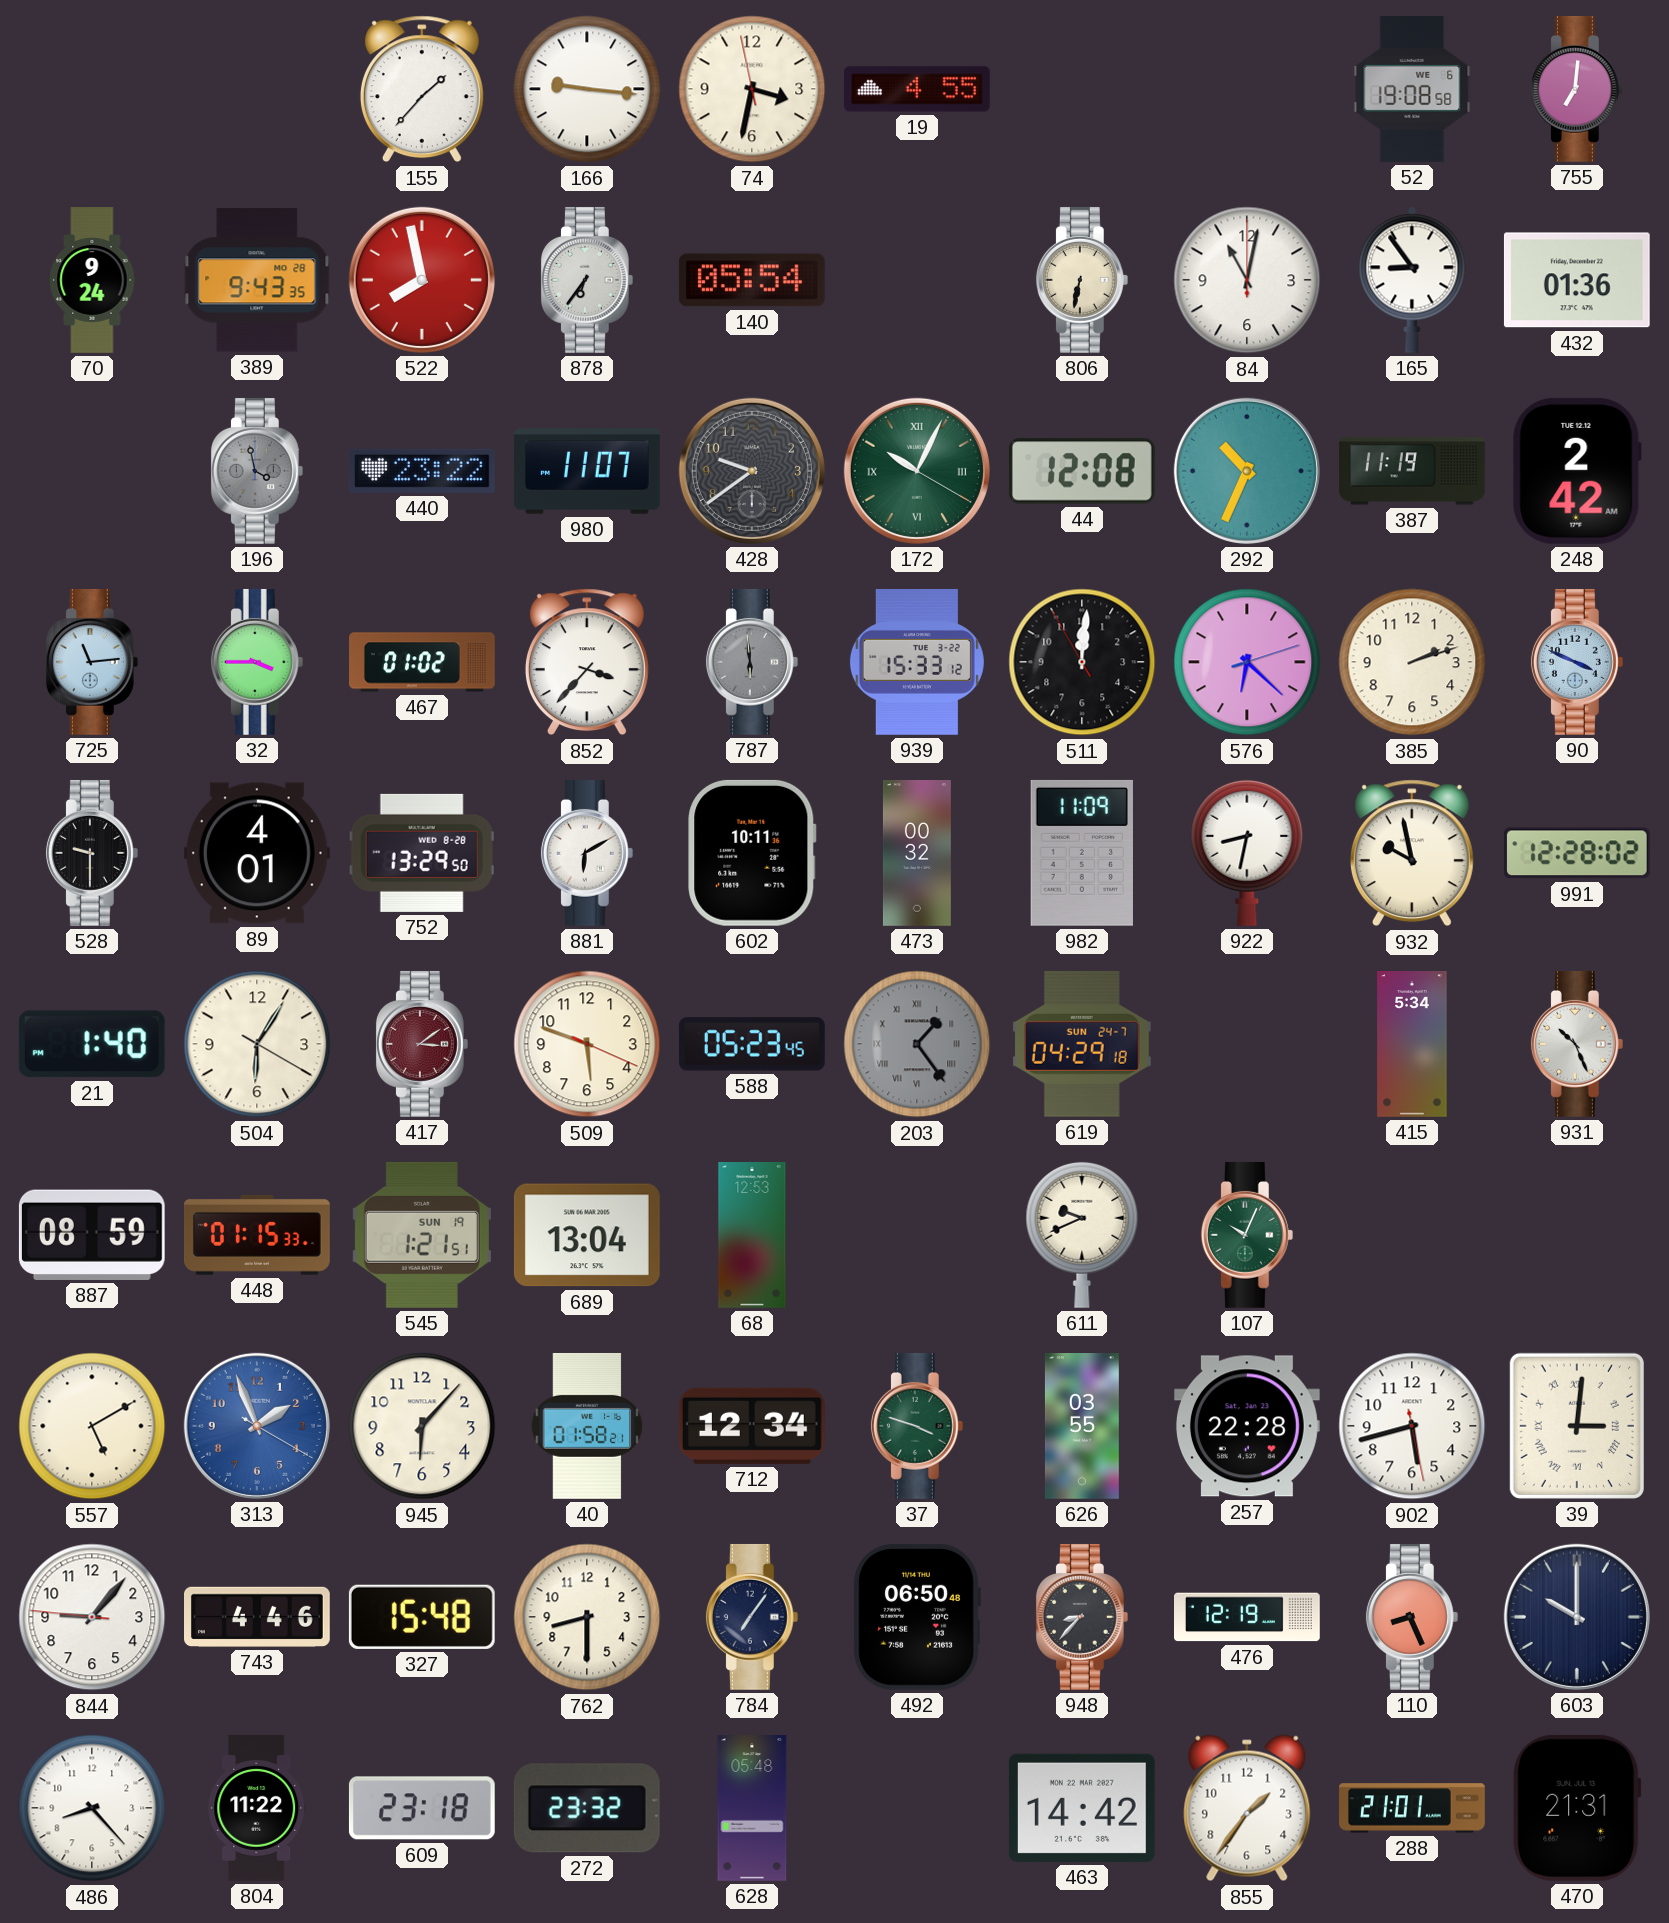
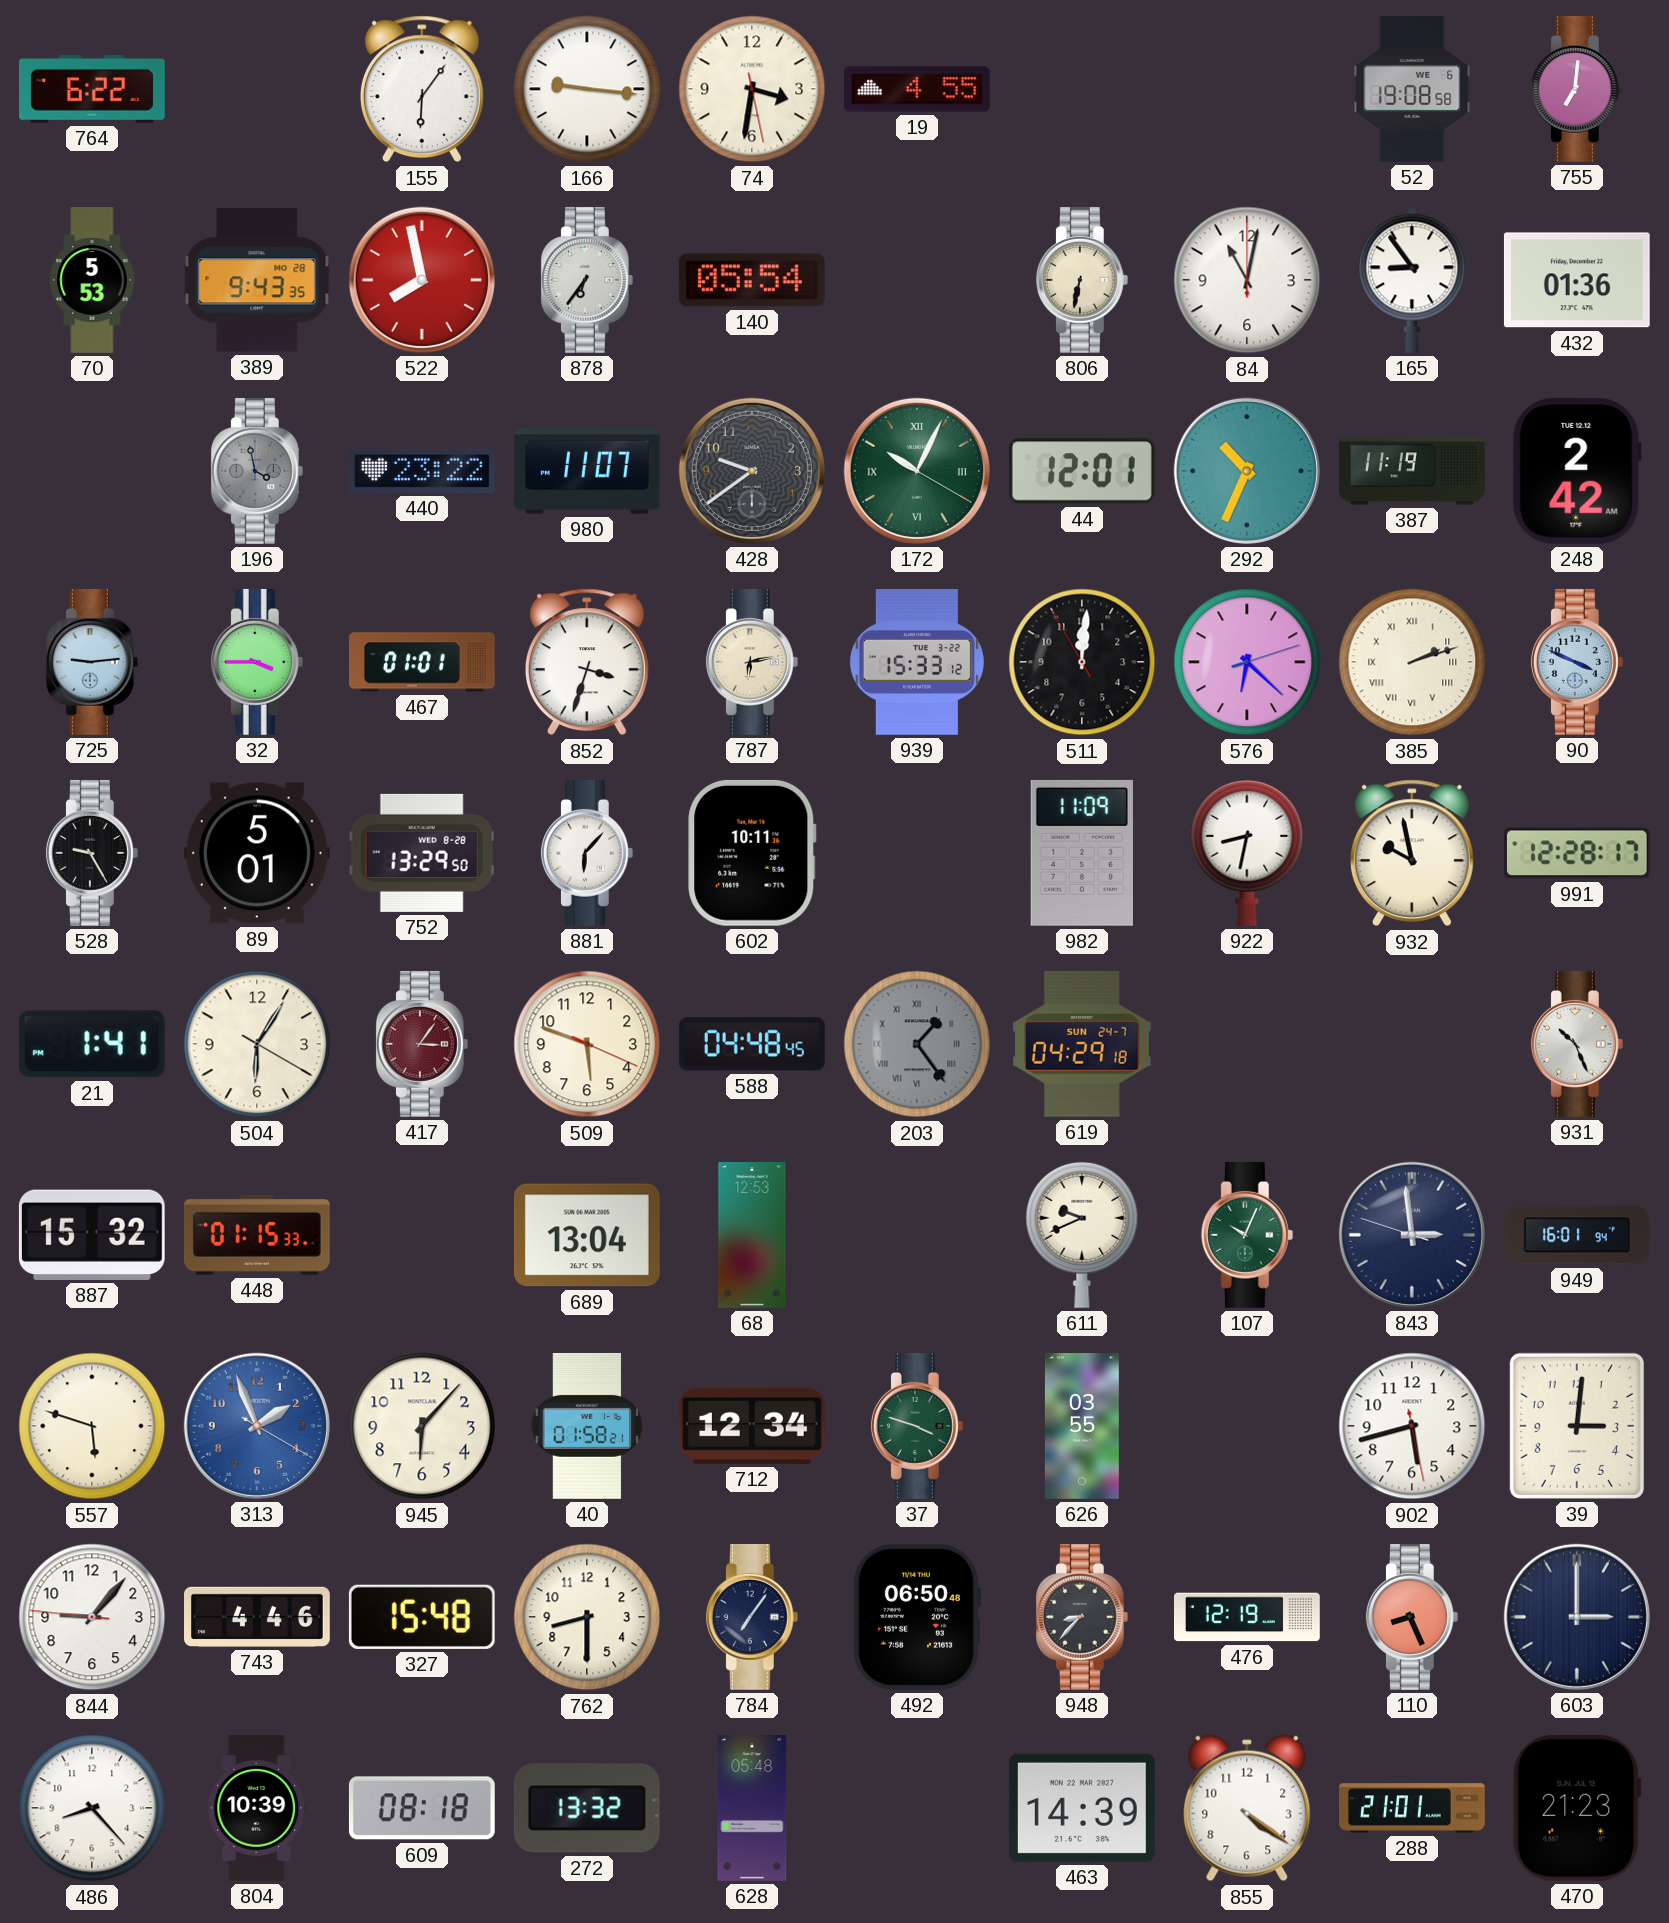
764: none -> 6:22 (92, 89)
155: 1:37 -> 6:06 (422, 89)
74: 3:31:58 -> 3:31:28 (752, 89)
70: 9:24 -> 5:53 (92, 280)
44: 12:08 -> 12:01 (1082, 471)
725: 11:14 -> 9:14 (92, 662)
467: 01:02 -> 01:01 (423, 662)
852: 3:37 -> 3:33 (587, 662)
787: 5:59 -> 6:13 (752, 662)
787 dial: grey -> cream (752, 662)
385 numerals: Arabic -> Roman (1412, 662)
528: 9:30 -> 9:25 (92, 853)
89: 4:01 -> 5:01 (257, 853)
881: 6:10 -> 6:07 (587, 853)
473: 00:32 -> none (917, 854)
991: 12:28:02 -> 12:28:17 (1577, 853)
21: 1:40 -> 1:41 (92, 1044)
417: 3:09 -> 3:06 (422, 1044)
588: 05:23 -> 04:48 (752, 1044)
415: 5:34 -> none (1412, 1045)
887: 08:59 -> 15:32 (92, 1235)
545: 1:21 -> none (422, 1235)
843: none -> 2:58 (1412, 1235)
949: none -> 16:01 (1577, 1235)
557: 5:10 -> 5:48 (92, 1426)
257: 22:28 -> none (1247, 1426)
39 numerals: Roman -> Arabic (1577, 1426)
603: 10:00 -> 3:00 (1577, 1617)
804: 11:22 -> 10:39 (257, 1808)
609: 23:18 -> 08:18 (422, 1808)
272: 23:32 -> 13:32 (587, 1808)
463: 14:42 -> 14:39 (1082, 1808)
855: 1:36 -> 4:21 (1247, 1808)
470: 21:31 -> 21:23 (1577, 1808)
